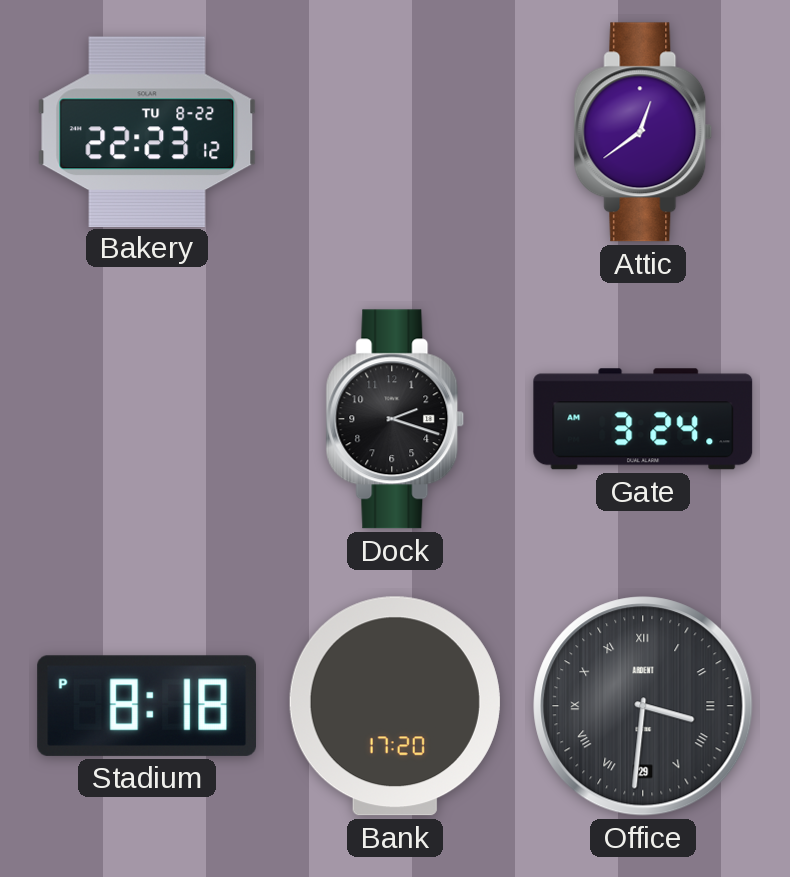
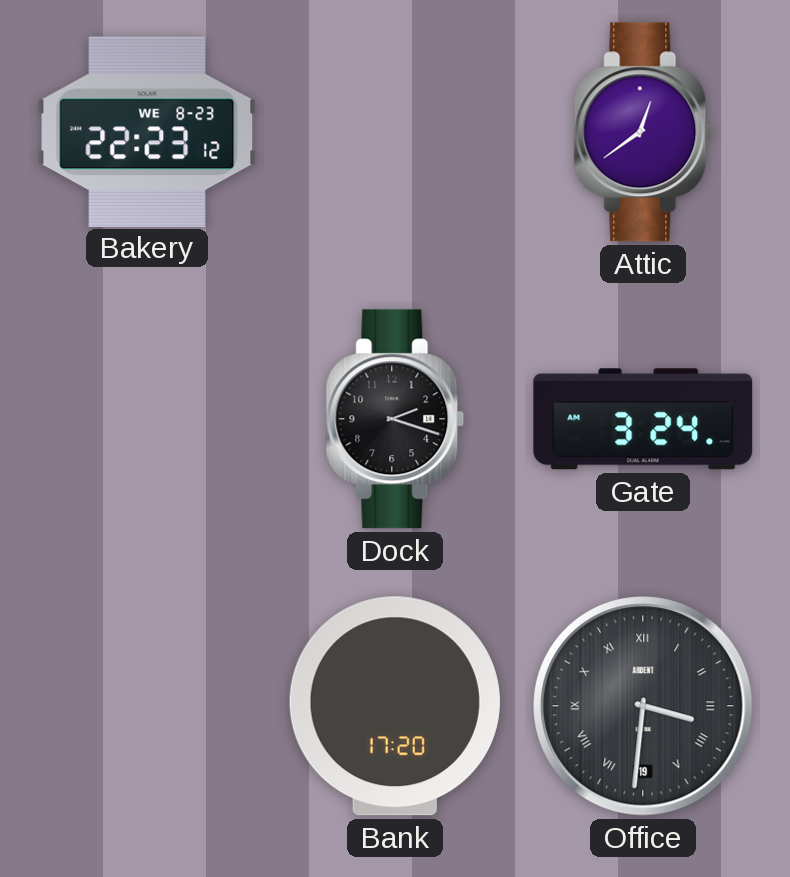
Bakery date: TU 8-22 -> WE 8-23 (147, 131)
Stadium: 8:18 -> none (146, 706)
Office date: 29 -> 19 (643, 706)
